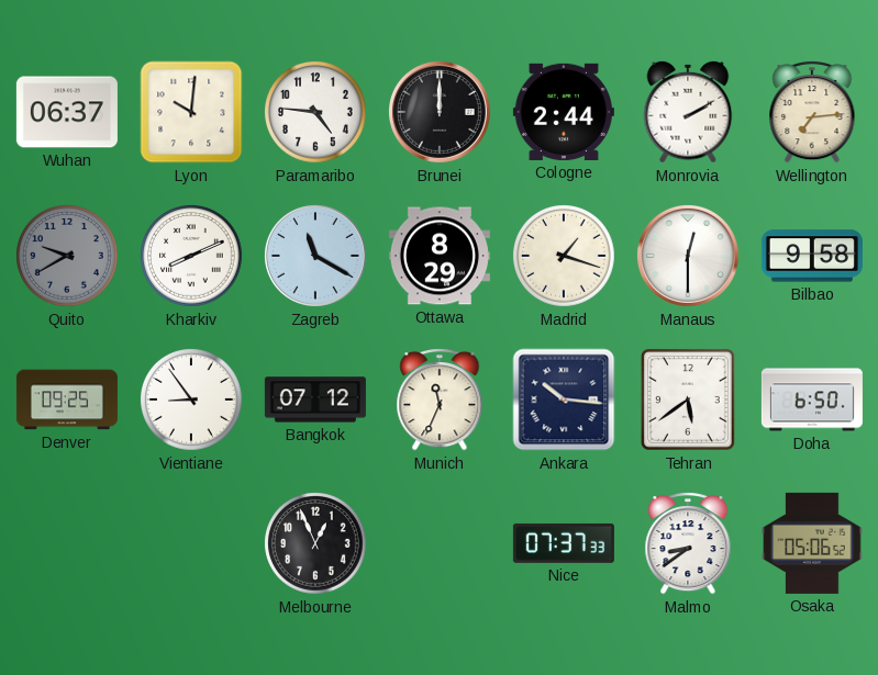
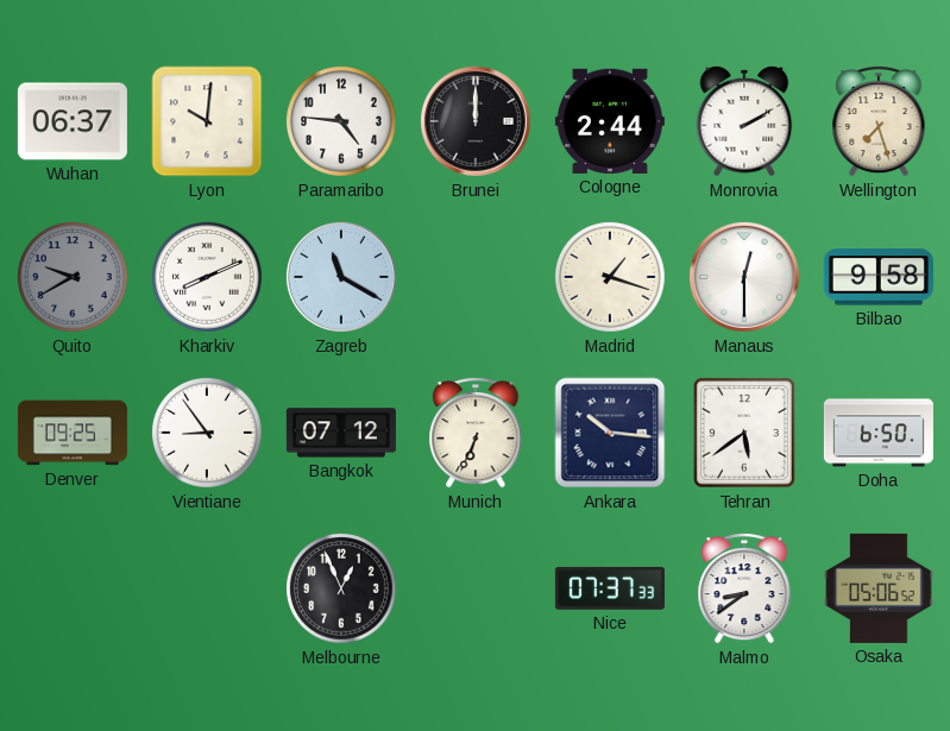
Wellington: 7:14 -> 7:27 (879, 122)
Ottawa: 8:29 -> none (440, 256)
Munich: 11:34 -> 6:34 (476, 434)
